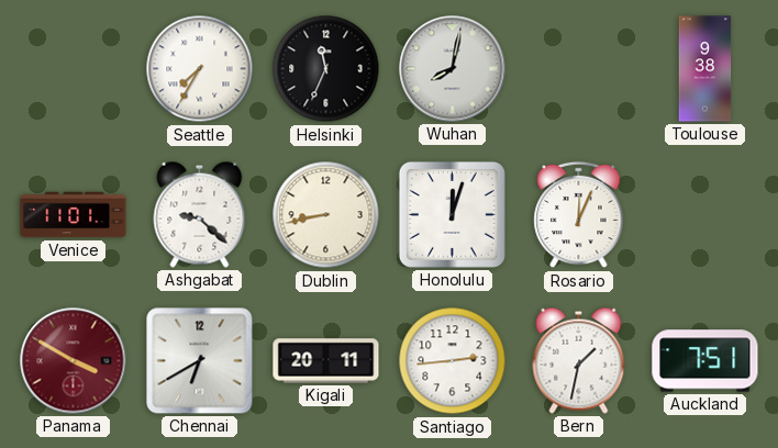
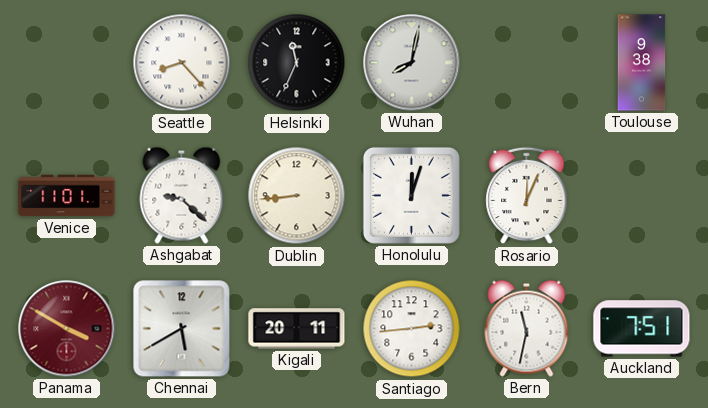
Seattle: 7:35 -> 8:23 (182, 63)
Dublin: 8:43 -> 8:44 (297, 196)
Chennai: 6:40 -> 5:40 (182, 329)
Bern: 1:32 -> 11:32 (527, 328)
